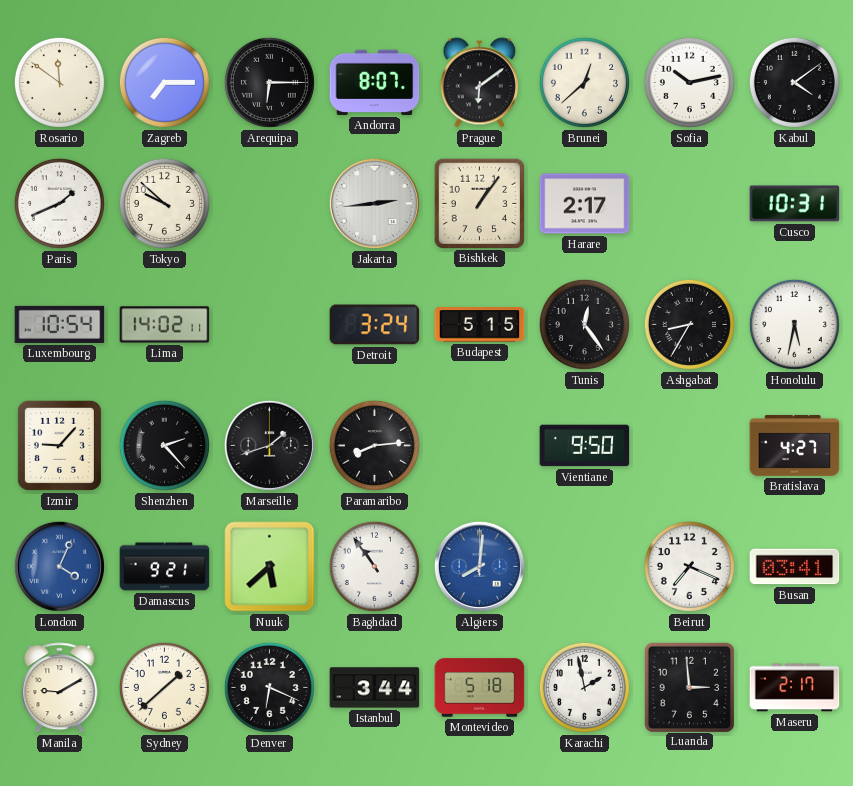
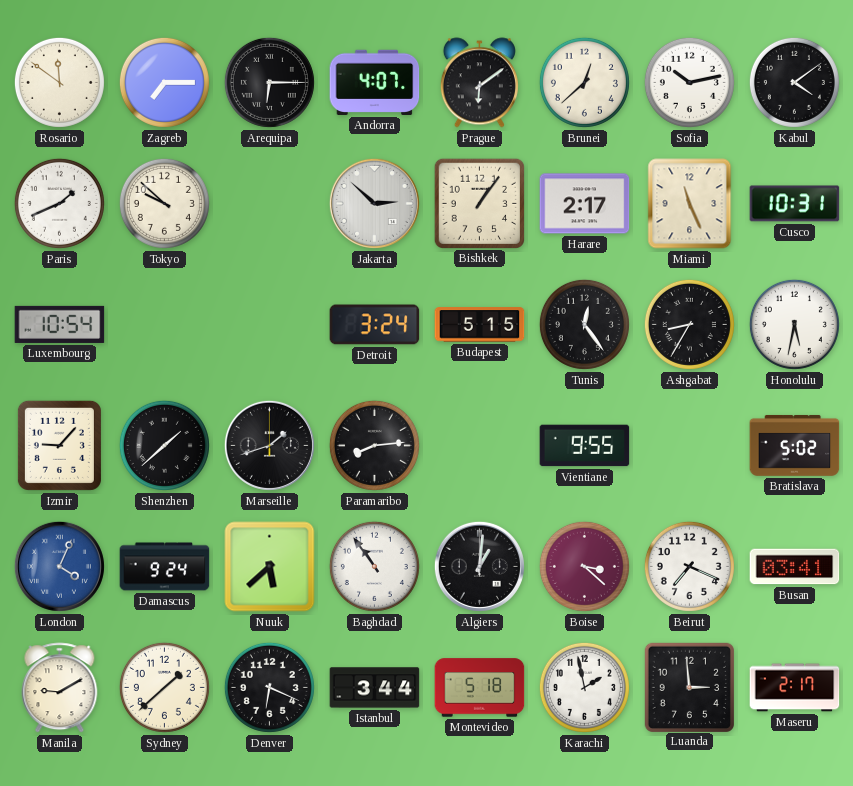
Andorra: 8:07 -> 4:07 (375, 82)
Jakarta: 2:44 -> 2:52 (374, 203)
Miami: none -> 11:26 (690, 204)
Lima: 14:02 -> none (165, 325)
Shenzhen: 2:23 -> 1:38 (164, 445)
Vientiane: 9:50 -> 9:55 (585, 446)
Bratislava: 4:27 -> 5:02 (795, 445)
Damascus: 9:21 -> 9:24 (165, 567)
Algiers: 8:01 -> 1:01 (479, 566)
Algiers dial: blue -> black (479, 566)
Boise: none -> 3:22 (584, 566)
